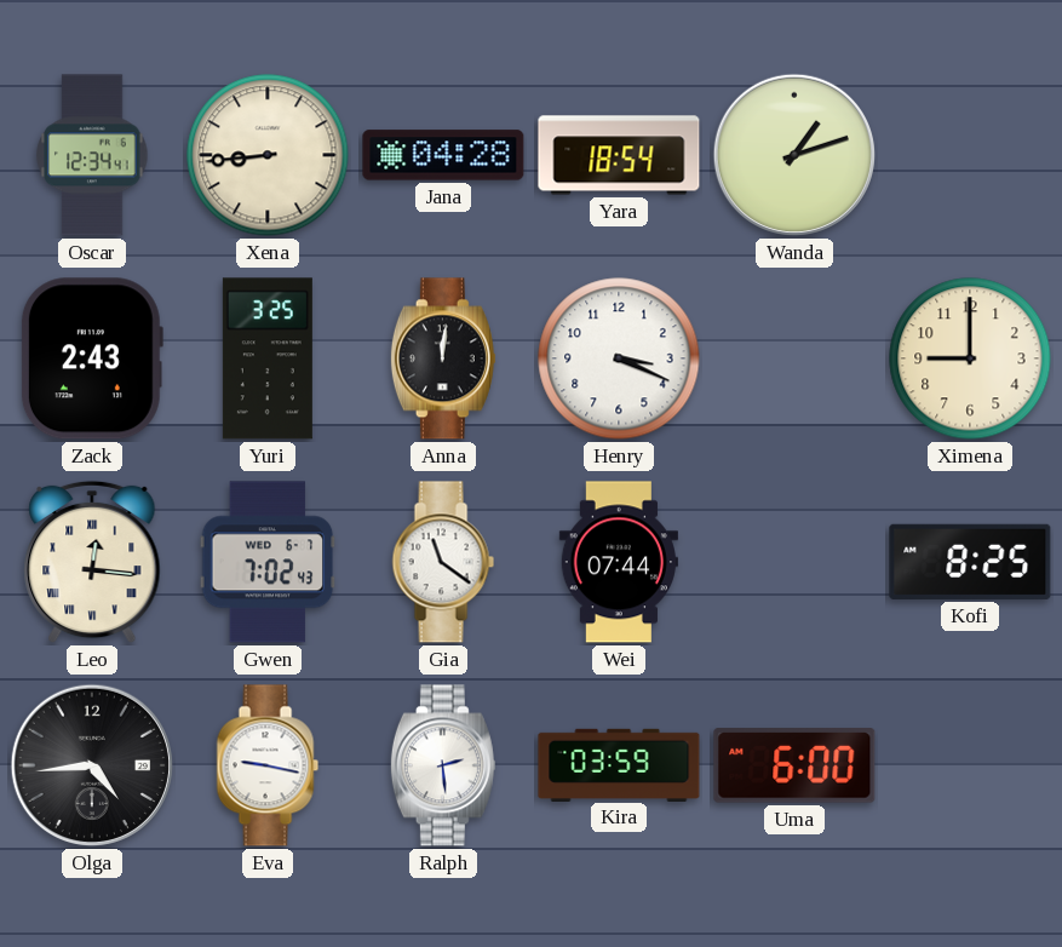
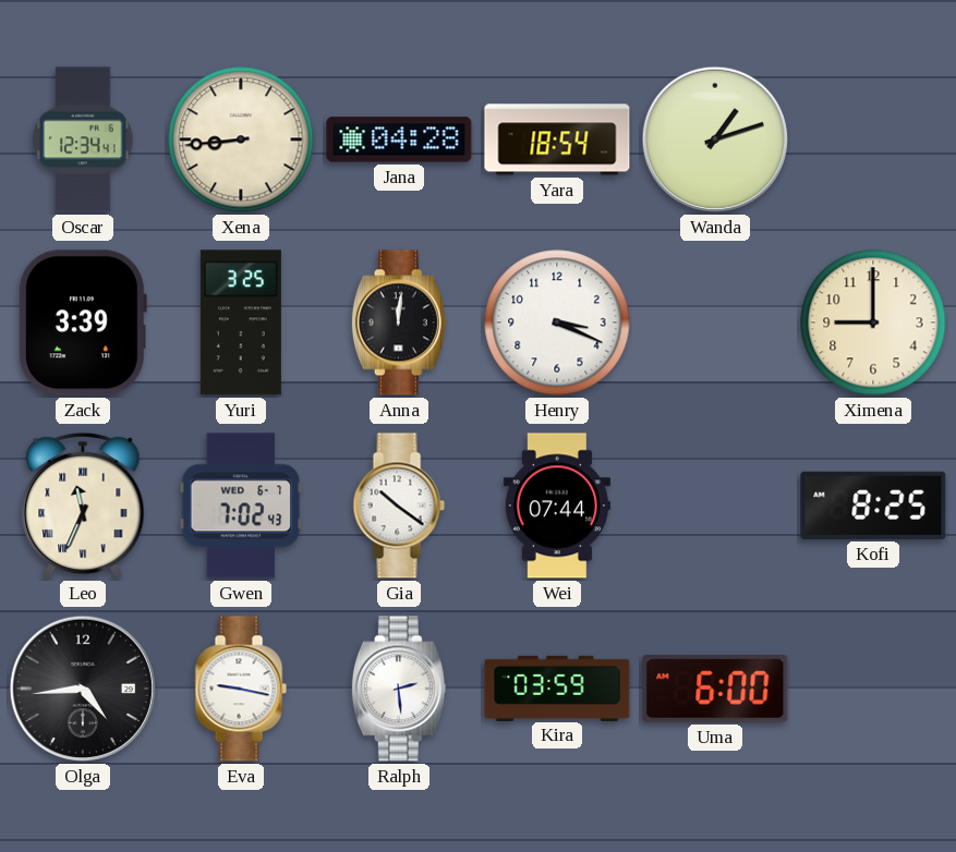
Zack: 2:43 -> 3:39 (82, 322)
Leo: 12:16 -> 11:34 (83, 506)
Gia: 11:21 -> 10:21 (399, 506)
